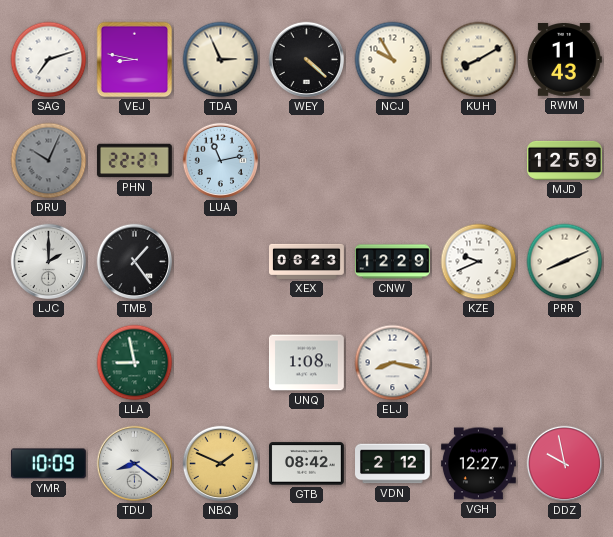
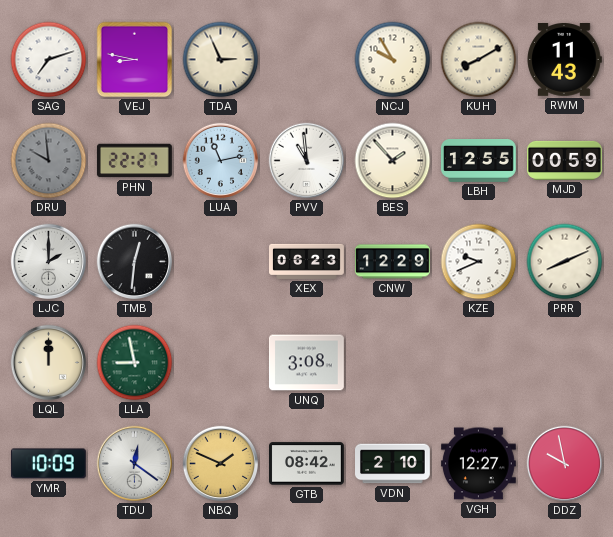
WEY: 4:22 -> none (307, 60)
DRU: 10:04 -> 9:59 (49, 161)
PVV: none -> 10:59 (307, 161)
BES: none -> 1:53 (393, 161)
LBH: none -> 12:55 (479, 161)
MJD: 12:59 -> 00:59 (565, 160)
TMB: 1:24 -> 12:31 (135, 262)
LQL: none -> 12:00 (49, 363)
UNQ: 1:08 -> 3:08 (306, 363)
ELJ: 8:17 -> none (393, 363)
TDU: 8:21 -> 12:21 (135, 464)
VDN: 2:12 -> 2:10 (393, 464)
